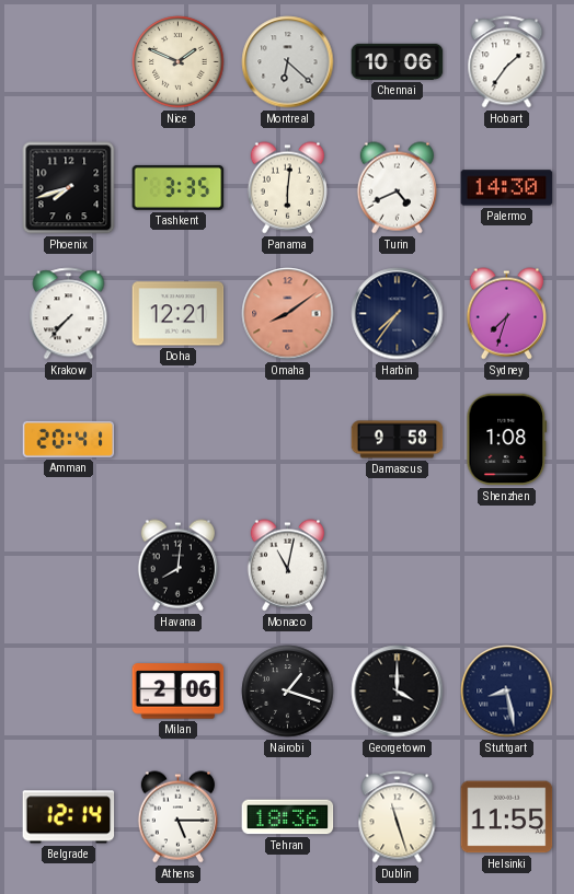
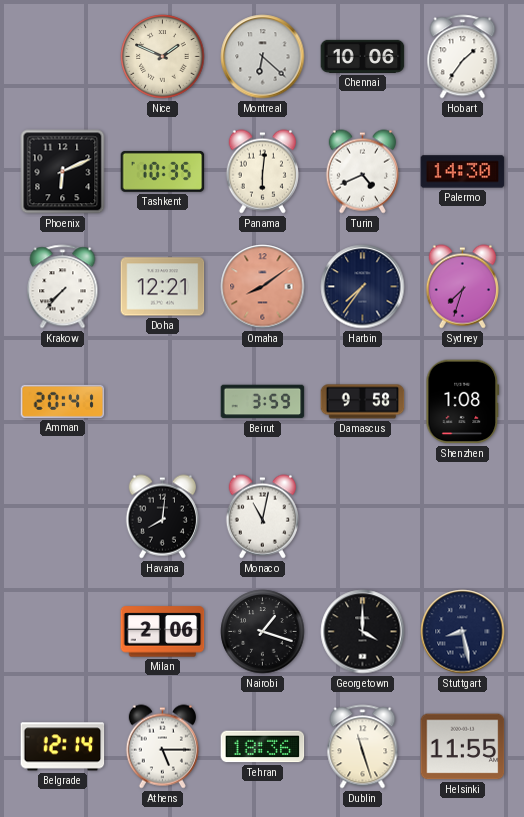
Phoenix: 7:42 -> 6:11 (63, 172)
Tashkent: 3:35 -> 10:35 (163, 171)
Beirut: none -> 3:59 (263, 402)
